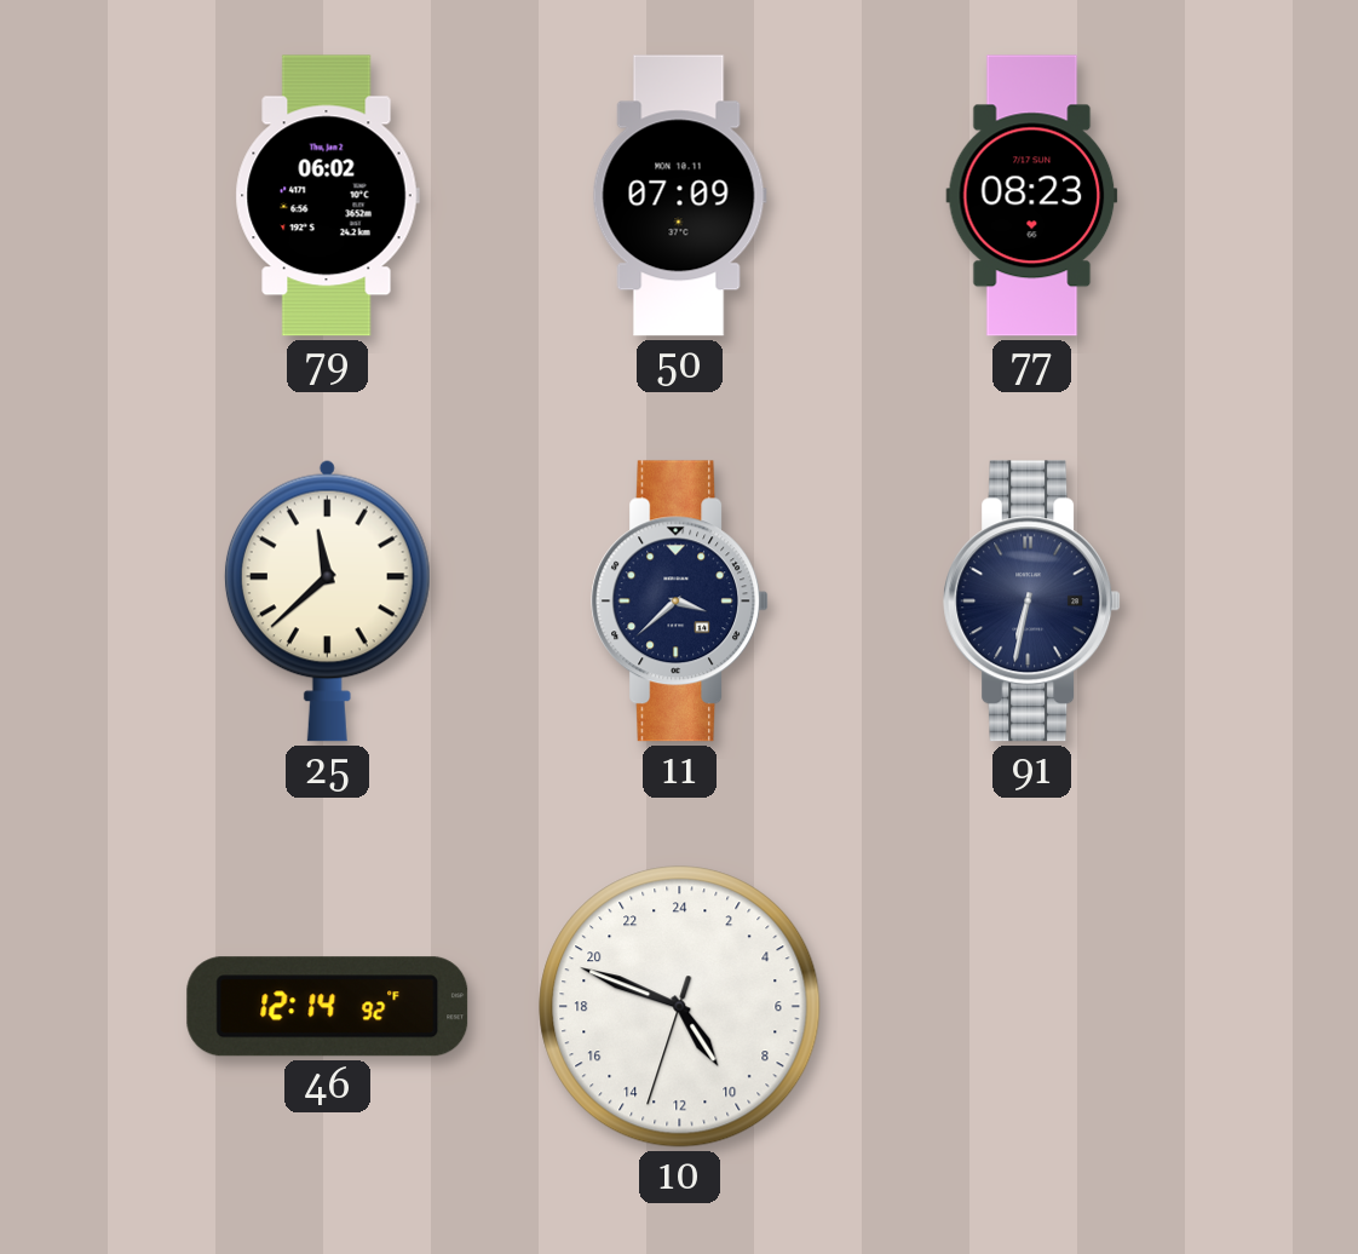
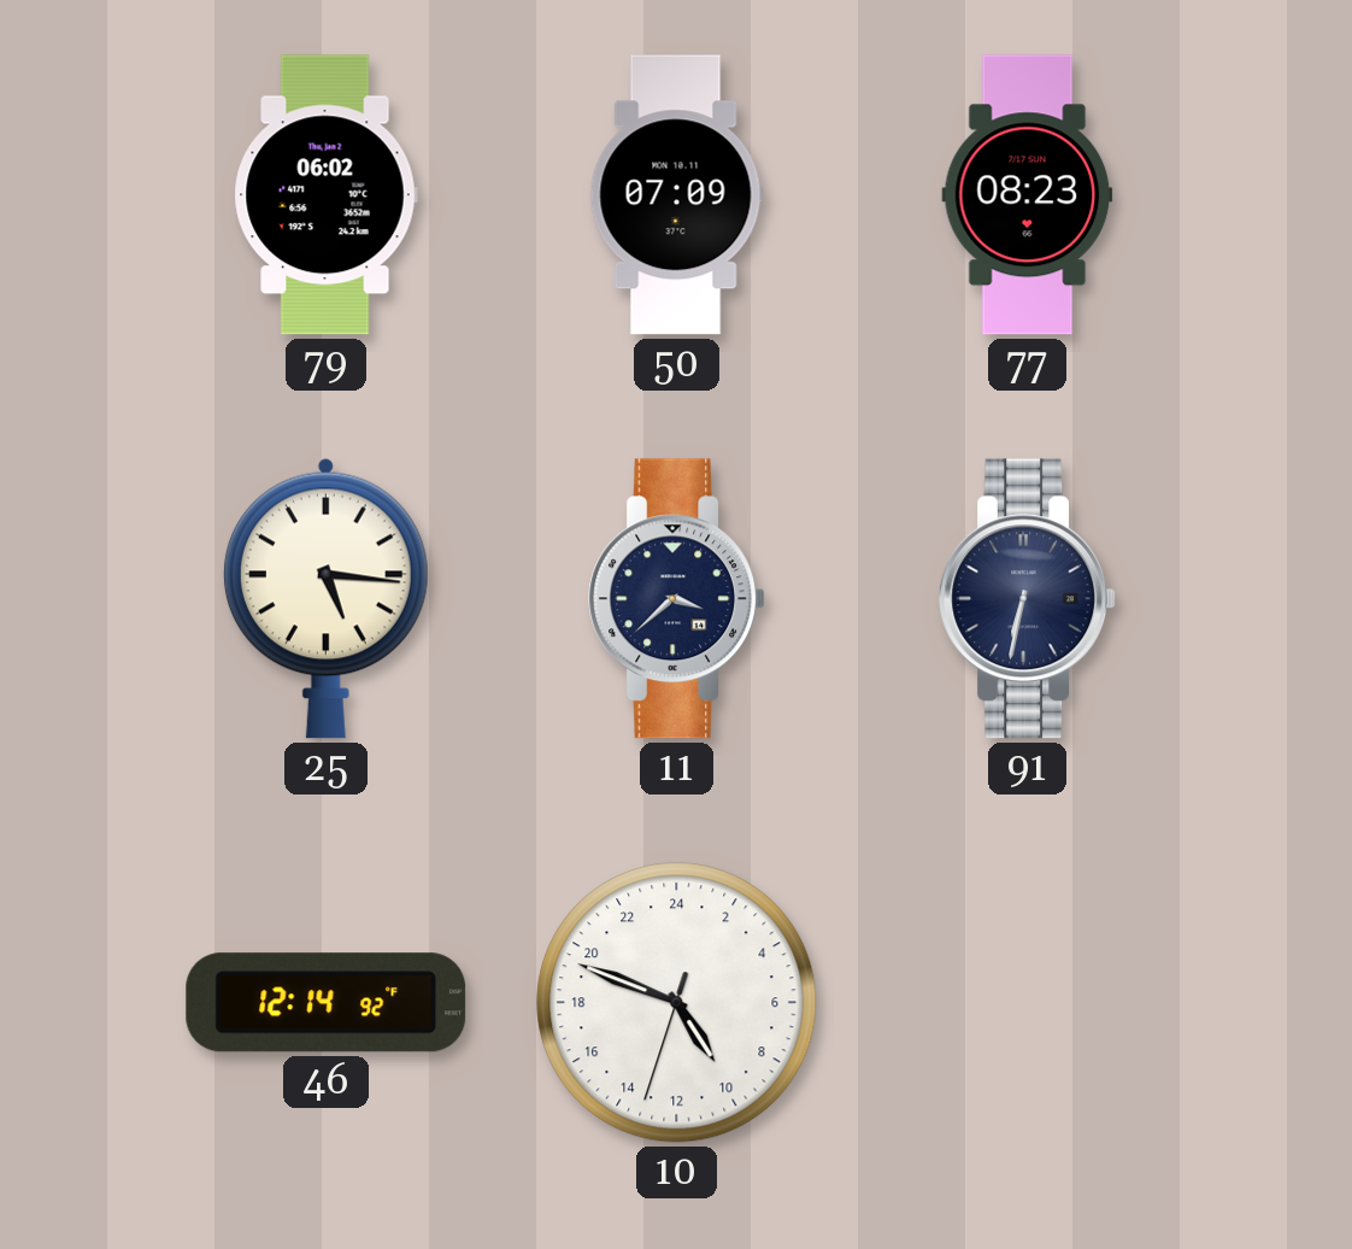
25: 11:38 -> 5:16 (325, 598)
